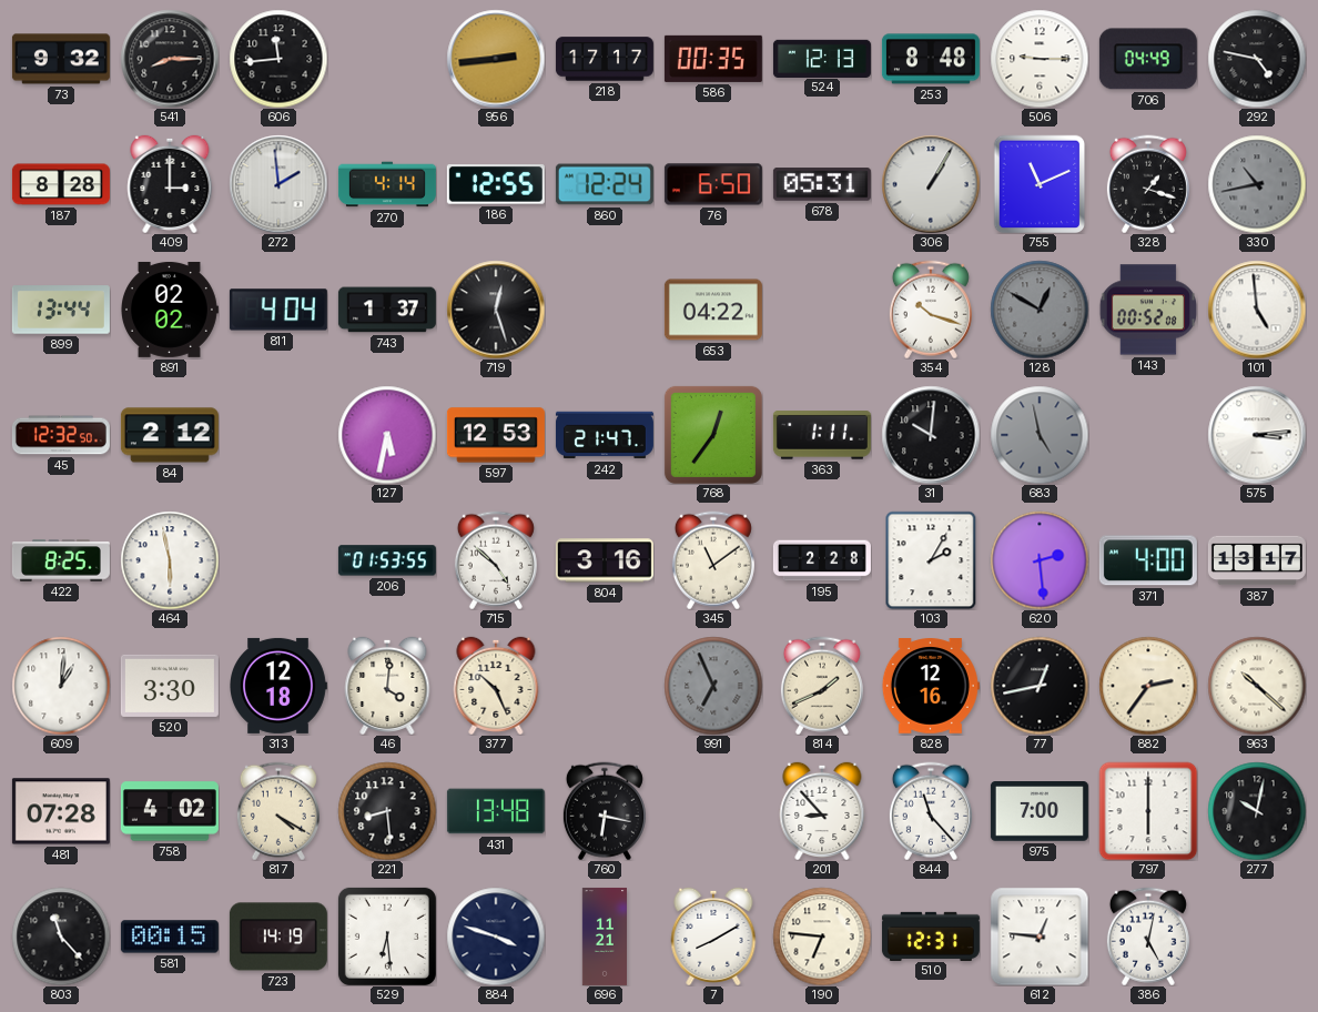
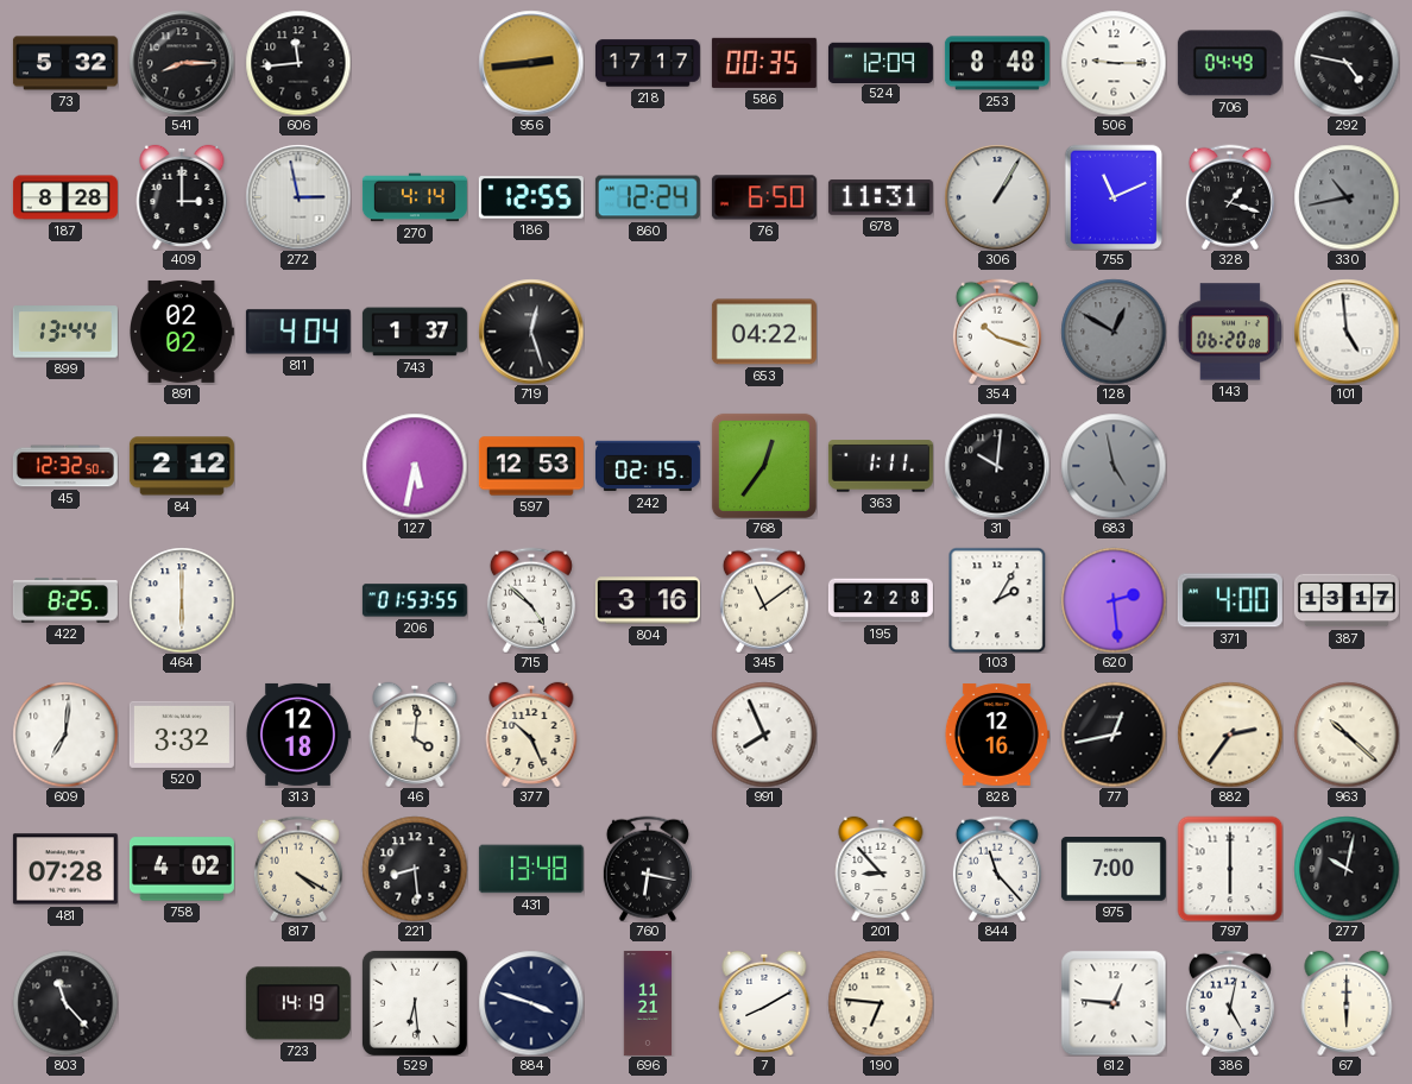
73: 9:32 -> 5:32 (65, 63)
524: 12:13 -> 12:09 (881, 62)
272: 1:59 -> 2:58 (298, 197)
678: 05:31 -> 11:31 (881, 197)
143: 00:52 -> 06:20 (1230, 332)
242: 21:47 -> 02:15 (648, 466)
575: 3:14 -> none (1257, 435)
464: 5:58 -> 6:00 (182, 600)
609: 1:01 -> 7:01 (65, 735)
520: 3:30 -> 3:32 (182, 735)
991: 6:56 -> 7:56 (764, 735)
991 dial: grey -> white (764, 735)
814: 1:41 -> none (822, 686)
581: 00:15 -> none (170, 937)
510: 12:31 -> none (931, 935)
67: none -> 6:00 (1347, 1003)
